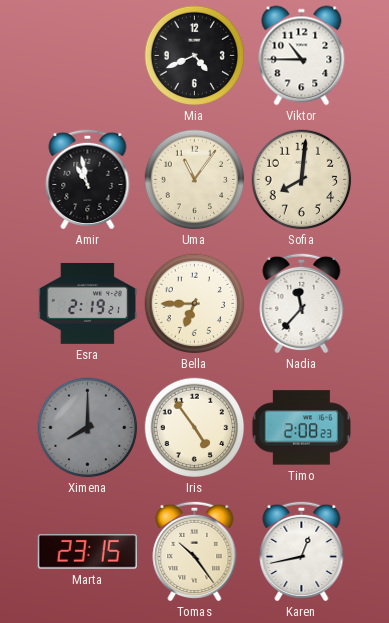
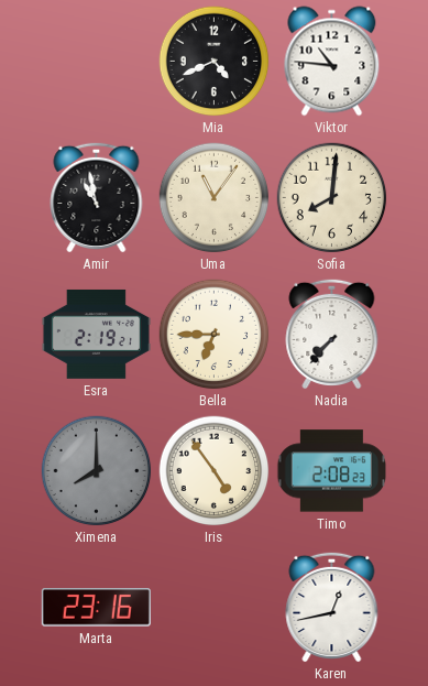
Viktor: 10:45 -> 10:46 (332, 62)
Nadia: 11:37 -> 7:37 (332, 334)
Marta: 23:15 -> 23:16 (96, 608)
Tomas: 10:24 -> none (195, 551)
